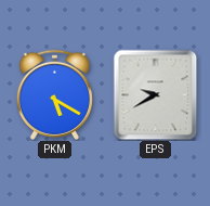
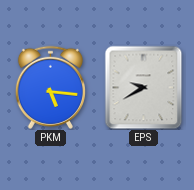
PKM: 5:20 -> 5:16 (50, 87)
